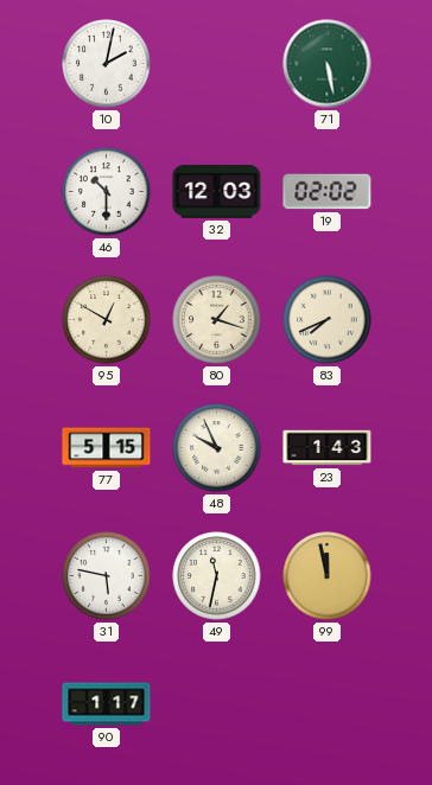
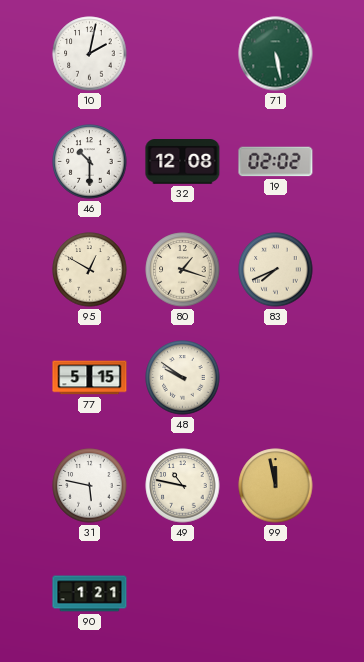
32: 12:03 -> 12:08 (183, 162)
48: 9:56 -> 9:51 (183, 378)
23: 1:43 -> none (328, 448)
49: 11:32 -> 10:47 (183, 486)
90: 1:17 -> 1:21 (90, 594)
